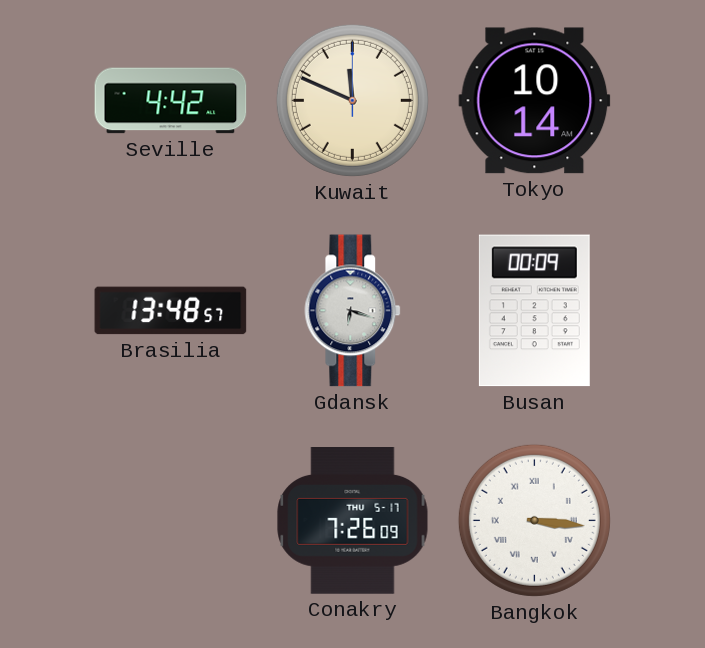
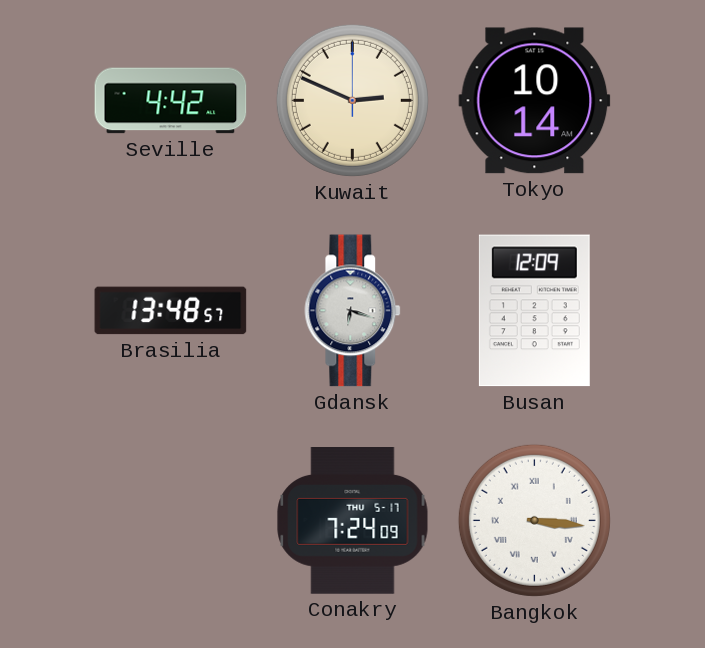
Kuwait: 11:49 -> 2:49 (352, 100)
Busan: 00:09 -> 12:09 (534, 311)
Conakry: 7:26 -> 7:24 (353, 521)
